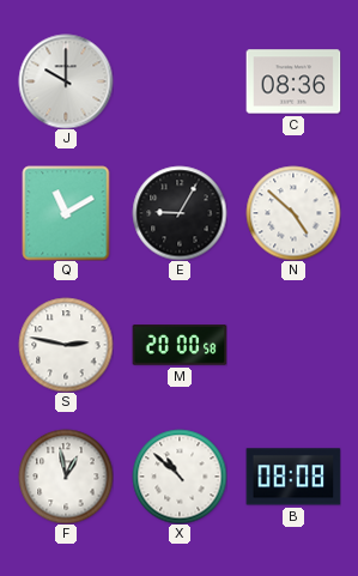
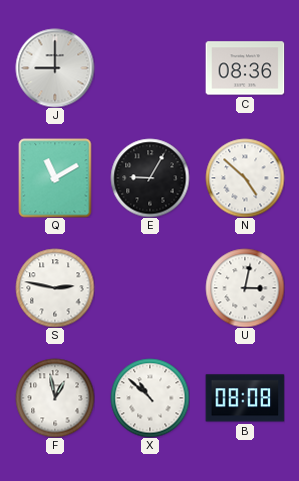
J: 10:00 -> 9:00 (55, 68)
M: 20:00 -> none (180, 345)
U: none -> 3:02 (245, 288)
